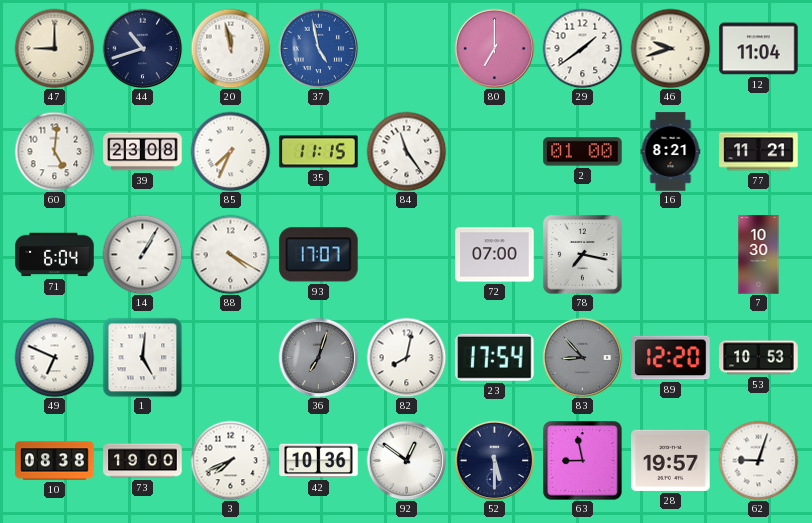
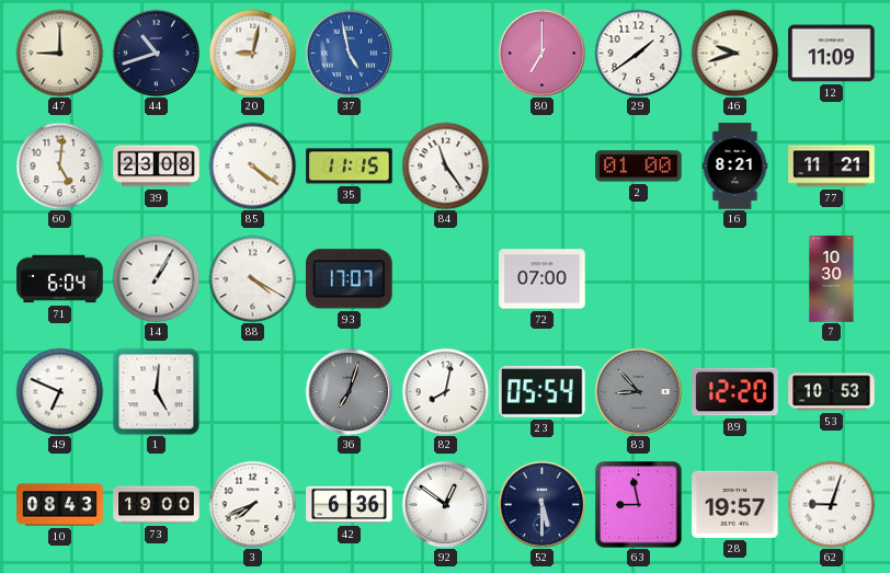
20: 11:58 -> 9:02 (252, 53)
12: 11:04 -> 11:09 (832, 54)
85: 7:34 -> 4:21 (252, 165)
78: 7:17 -> none (583, 255)
23: 17:54 -> 05:54 (543, 391)
10: 08:38 -> 08:43 (60, 505)
42: 10:36 -> 6:36 (350, 505)
